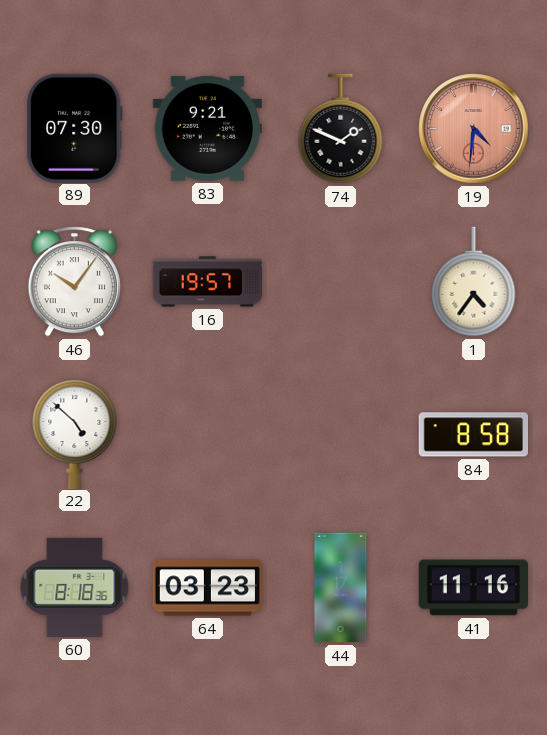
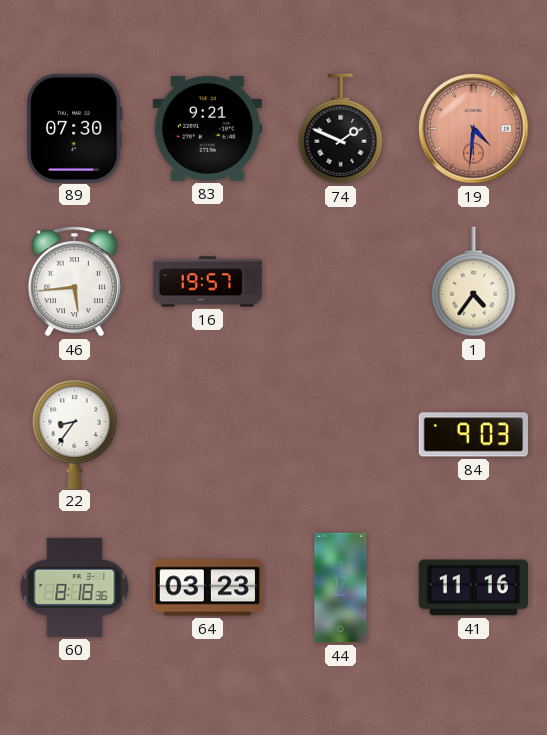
46: 10:06 -> 5:44 (74, 282)
22: 4:52 -> 8:36 (75, 433)
84: 8:58 -> 9:03 (473, 435)
